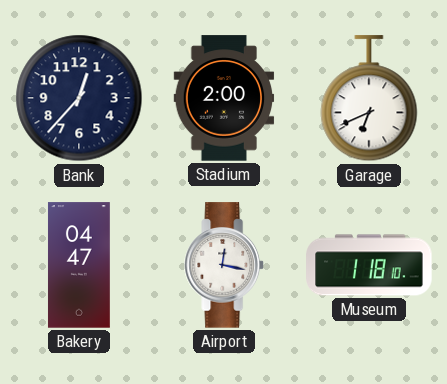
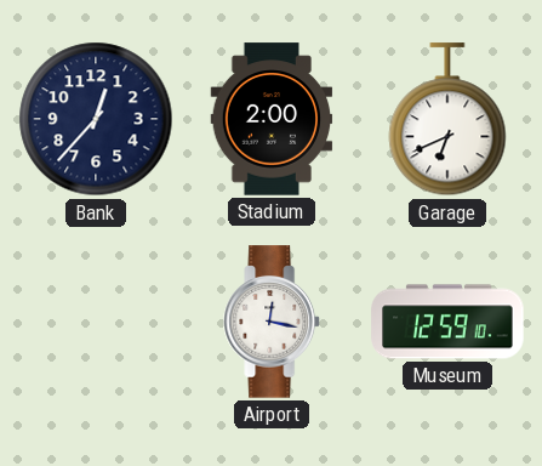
Bakery: 04:47 -> none (79, 265)
Museum: 1:18 -> 12:59 (447, 322)
